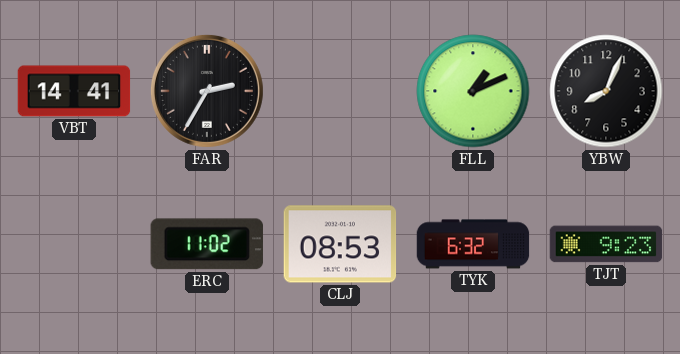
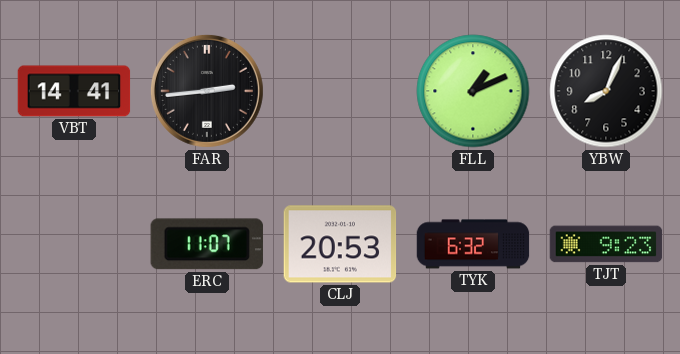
FAR: 2:35 -> 2:44 (207, 91)
ERC: 11:02 -> 11:07 (207, 244)
CLJ: 08:53 -> 20:53 (340, 244)
